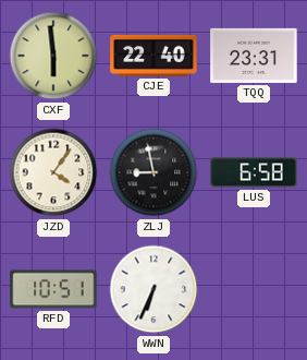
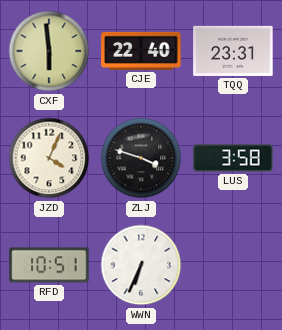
JZD: 4:06 -> 4:04 (49, 158)
ZLJ: 8:58 -> 3:48 (141, 158)
LUS: 6:58 -> 3:58 (233, 158)
